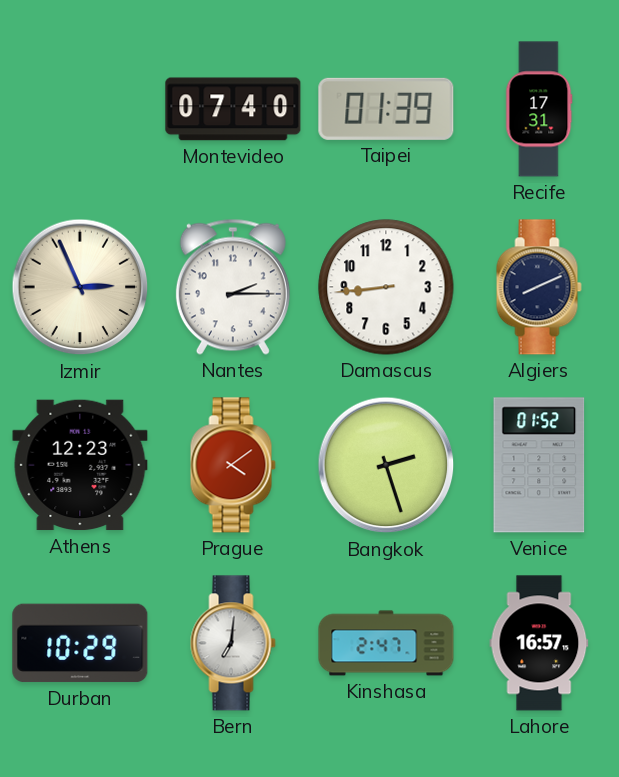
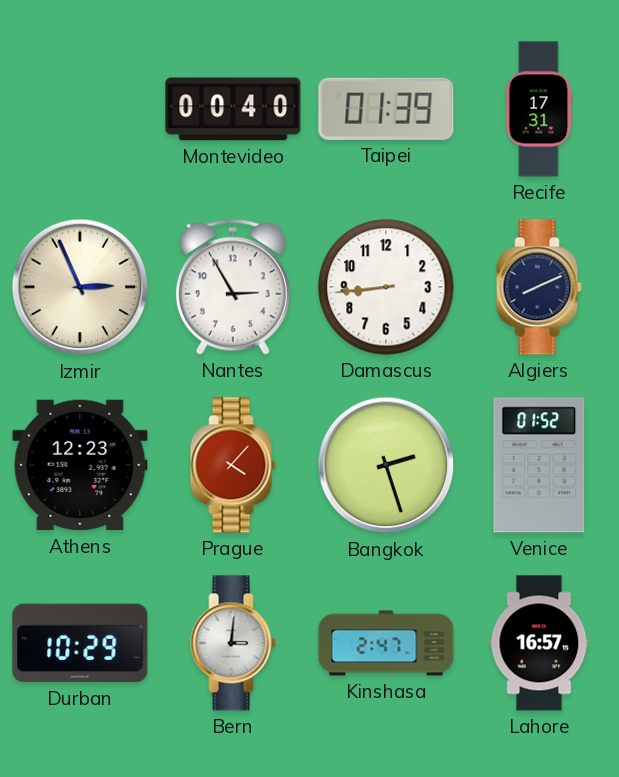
Montevideo: 07:40 -> 00:40 (233, 109)
Nantes: 2:15 -> 2:55 (233, 287)
Prague: 4:09 -> 4:07 (233, 465)
Bern: 7:01 -> 3:01 (233, 643)
